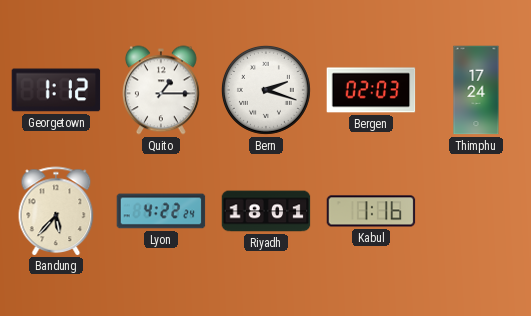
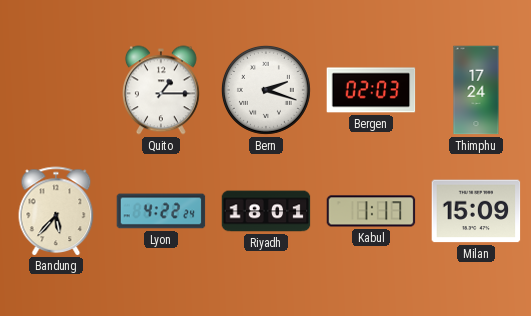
Georgetown: 1:12 -> none (56, 90)
Kabul: 1:16 -> 1:17 (371, 211)
Milan: none -> 15:09 (476, 211)
